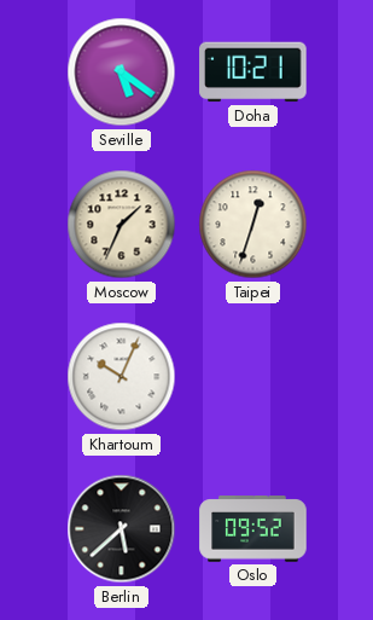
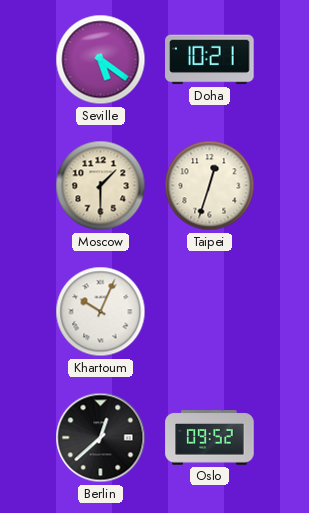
Moscow: 1:34 -> 1:30 (101, 186)
Berlin: 5:38 -> 12:38 (101, 438)
